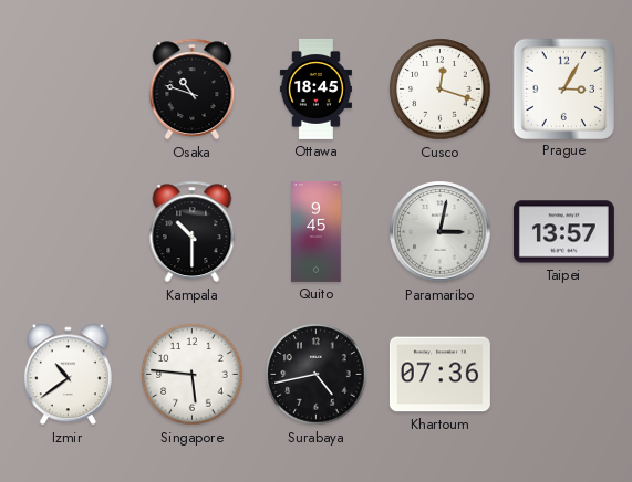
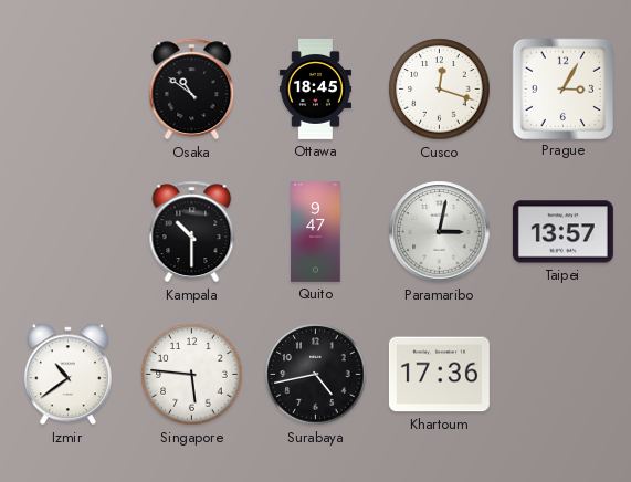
Osaka: 10:48 -> 10:51 (192, 90)
Quito: 9:45 -> 9:47 (316, 231)
Khartoum: 07:36 -> 17:36 (439, 375)
